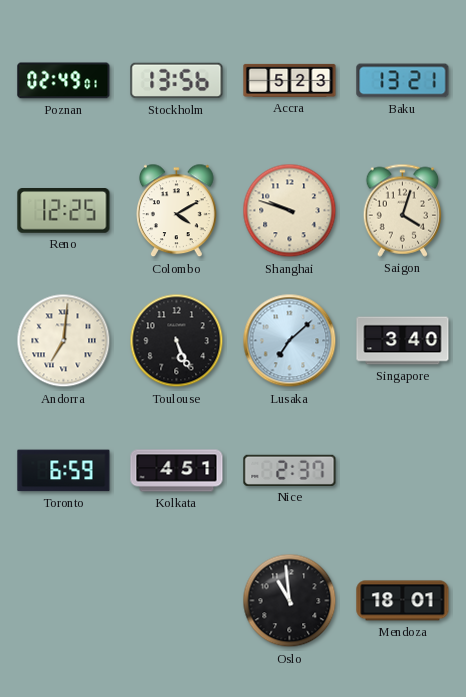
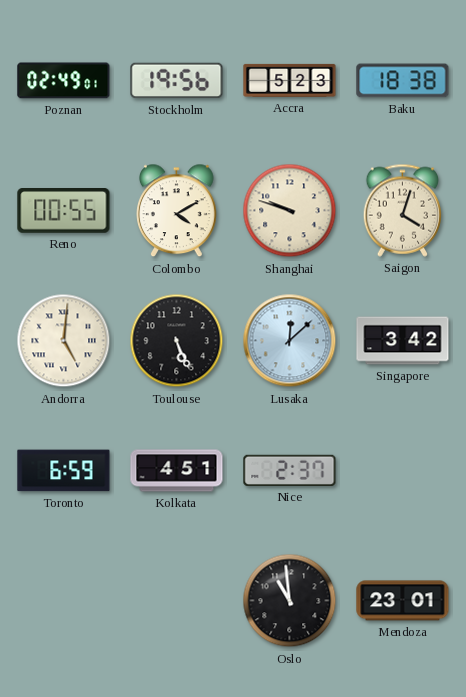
Stockholm: 13:56 -> 19:56 (177, 81)
Baku: 13:21 -> 18:38 (403, 81)
Reno: 12:25 -> 00:55 (64, 211)
Andorra: 7:01 -> 5:01 (64, 341)
Lusaka: 7:08 -> 12:08 (290, 341)
Singapore: 3:40 -> 3:42 (403, 341)
Mendoza: 18:01 -> 23:01 (403, 601)
